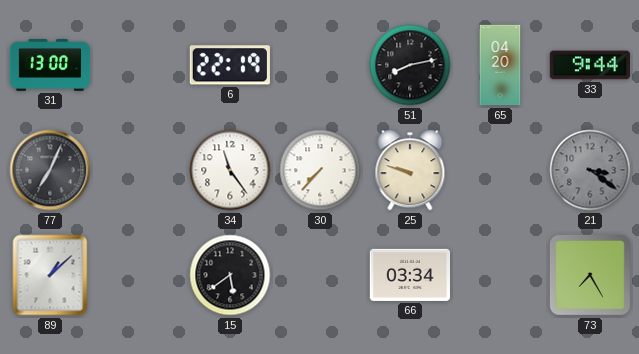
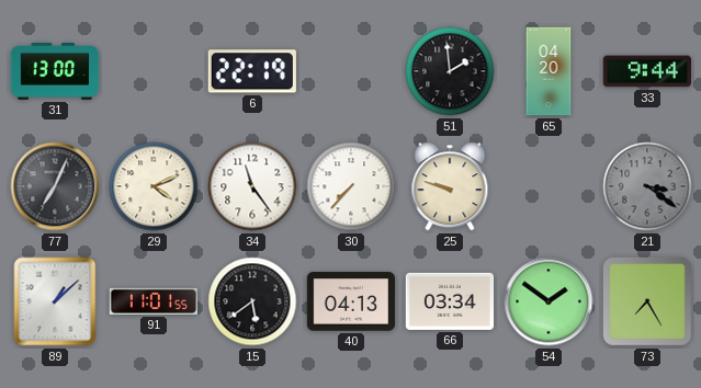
51: 8:13 -> 1:59 (450, 71)
29: none -> 4:11 (154, 186)
91: none -> 11:01 (152, 301)
40: none -> 04:13 (350, 301)
54: none -> 1:51 (549, 301)
